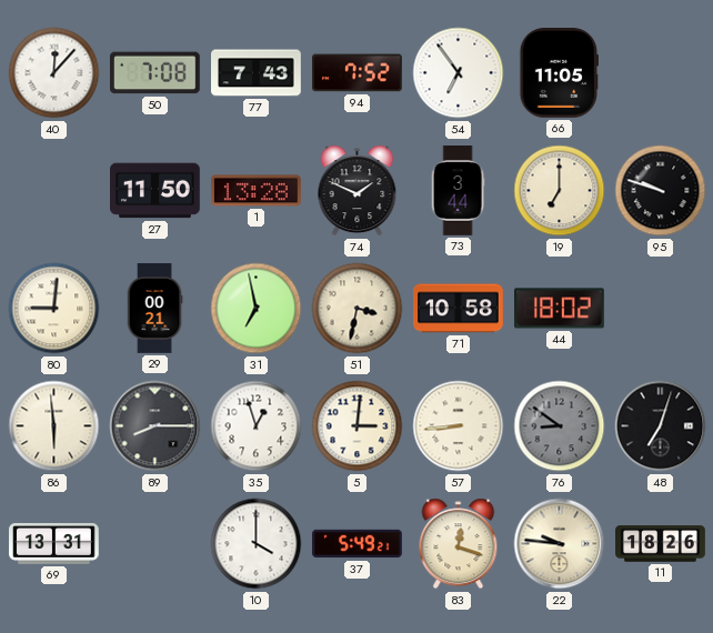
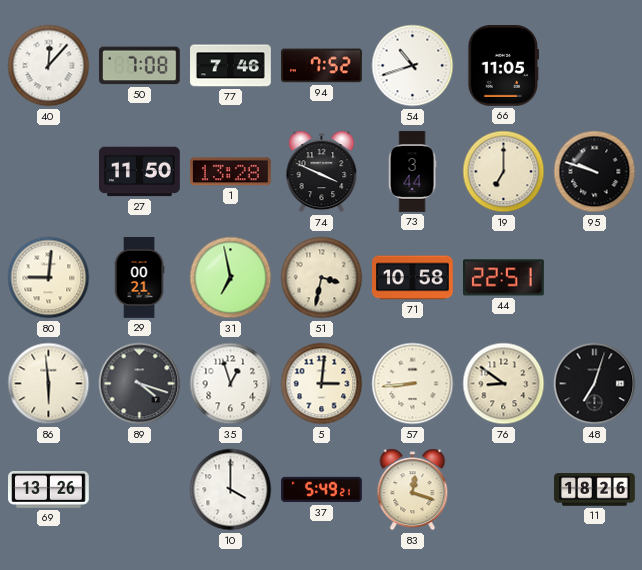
77: 7:43 -> 7:46 (231, 66)
54: 6:54 -> 10:42 (413, 66)
74: 1:49 -> 3:49 (322, 172)
44: 18:02 -> 22:51 (504, 278)
89: 8:15 -> 4:18 (140, 384)
76 dial: grey -> cream (504, 384)
69: 13:31 -> 13:26 (49, 490)
22: 9:46 -> none (560, 544)
